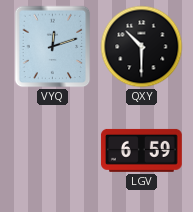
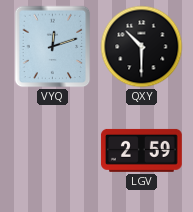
LGV: 6:59 -> 2:59 (141, 150)
